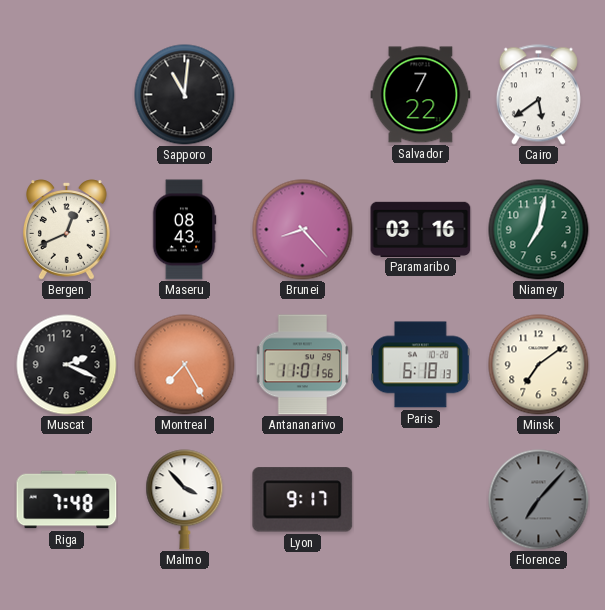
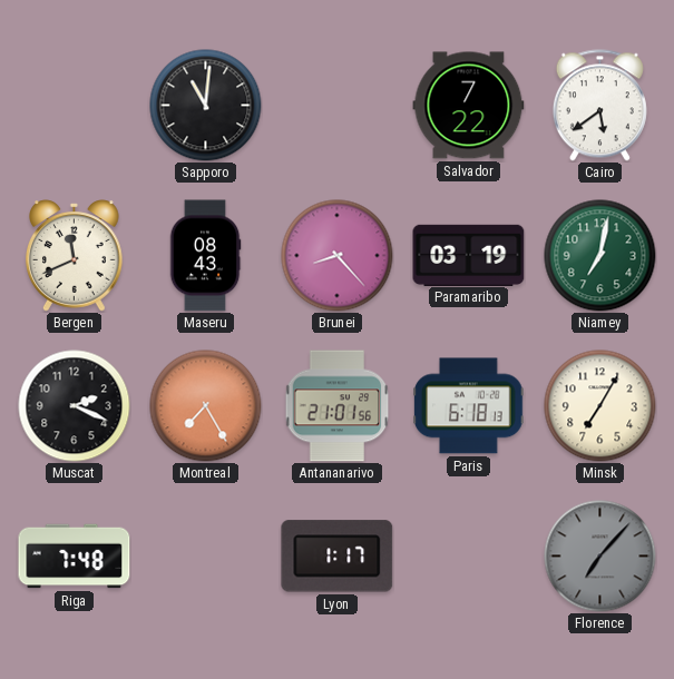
Bergen: 12:41 -> 11:41 (75, 256)
Paramaribo: 03:16 -> 03:19 (469, 255)
Antananarivo: 11:01 -> 21:01 (338, 406)
Minsk: 7:09 -> 7:05 (600, 406)
Malmo: 3:53 -> none (185, 500)
Lyon: 9:17 -> 1:17 (338, 557)
